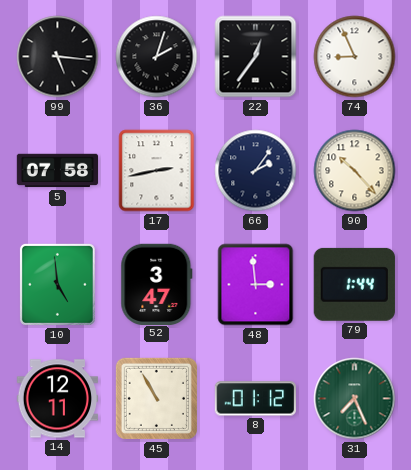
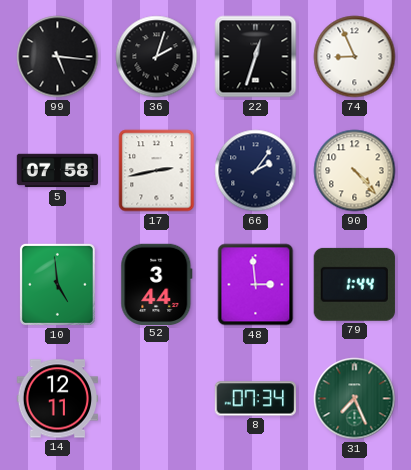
22: 12:36 -> 12:33 (256, 57)
90: 10:23 -> 4:23 (355, 171)
52: 3:47 -> 3:44 (157, 284)
45: 10:55 -> none (156, 398)
8: 01:12 -> 07:34 (255, 399)
